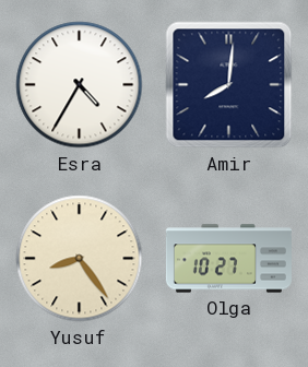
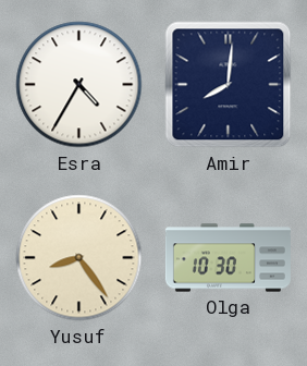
Olga: 10:27 -> 10:30 (228, 258)
